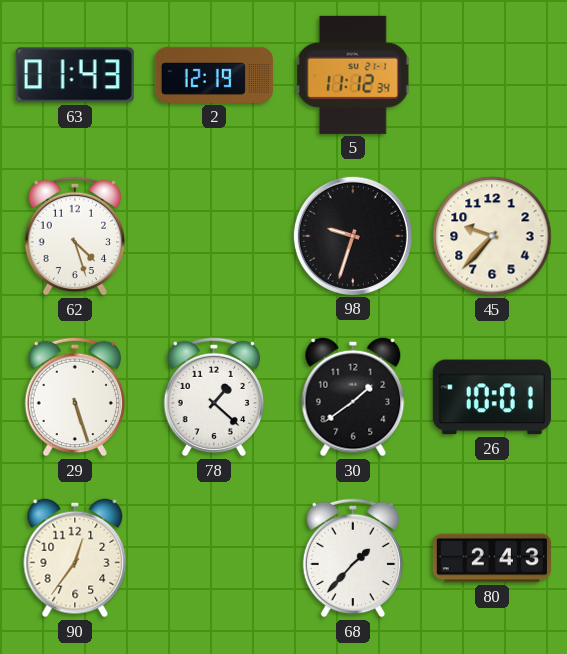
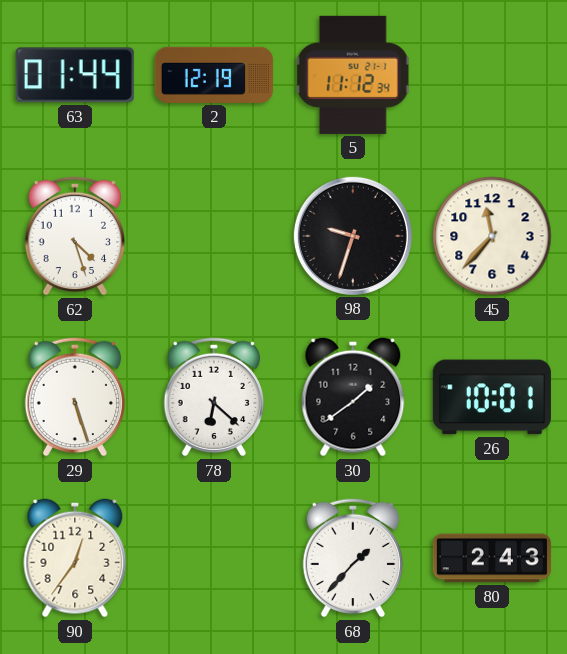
63: 01:43 -> 01:44 (75, 75)
45: 9:37 -> 11:37 (492, 236)
78: 1:22 -> 6:22 (213, 397)
